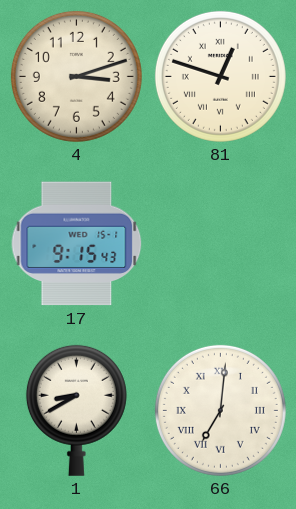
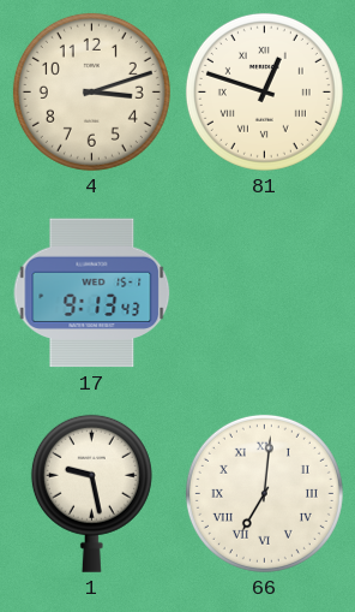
17: 9:15 -> 9:13 (92, 293)
1: 8:40 -> 9:28 (91, 493)
